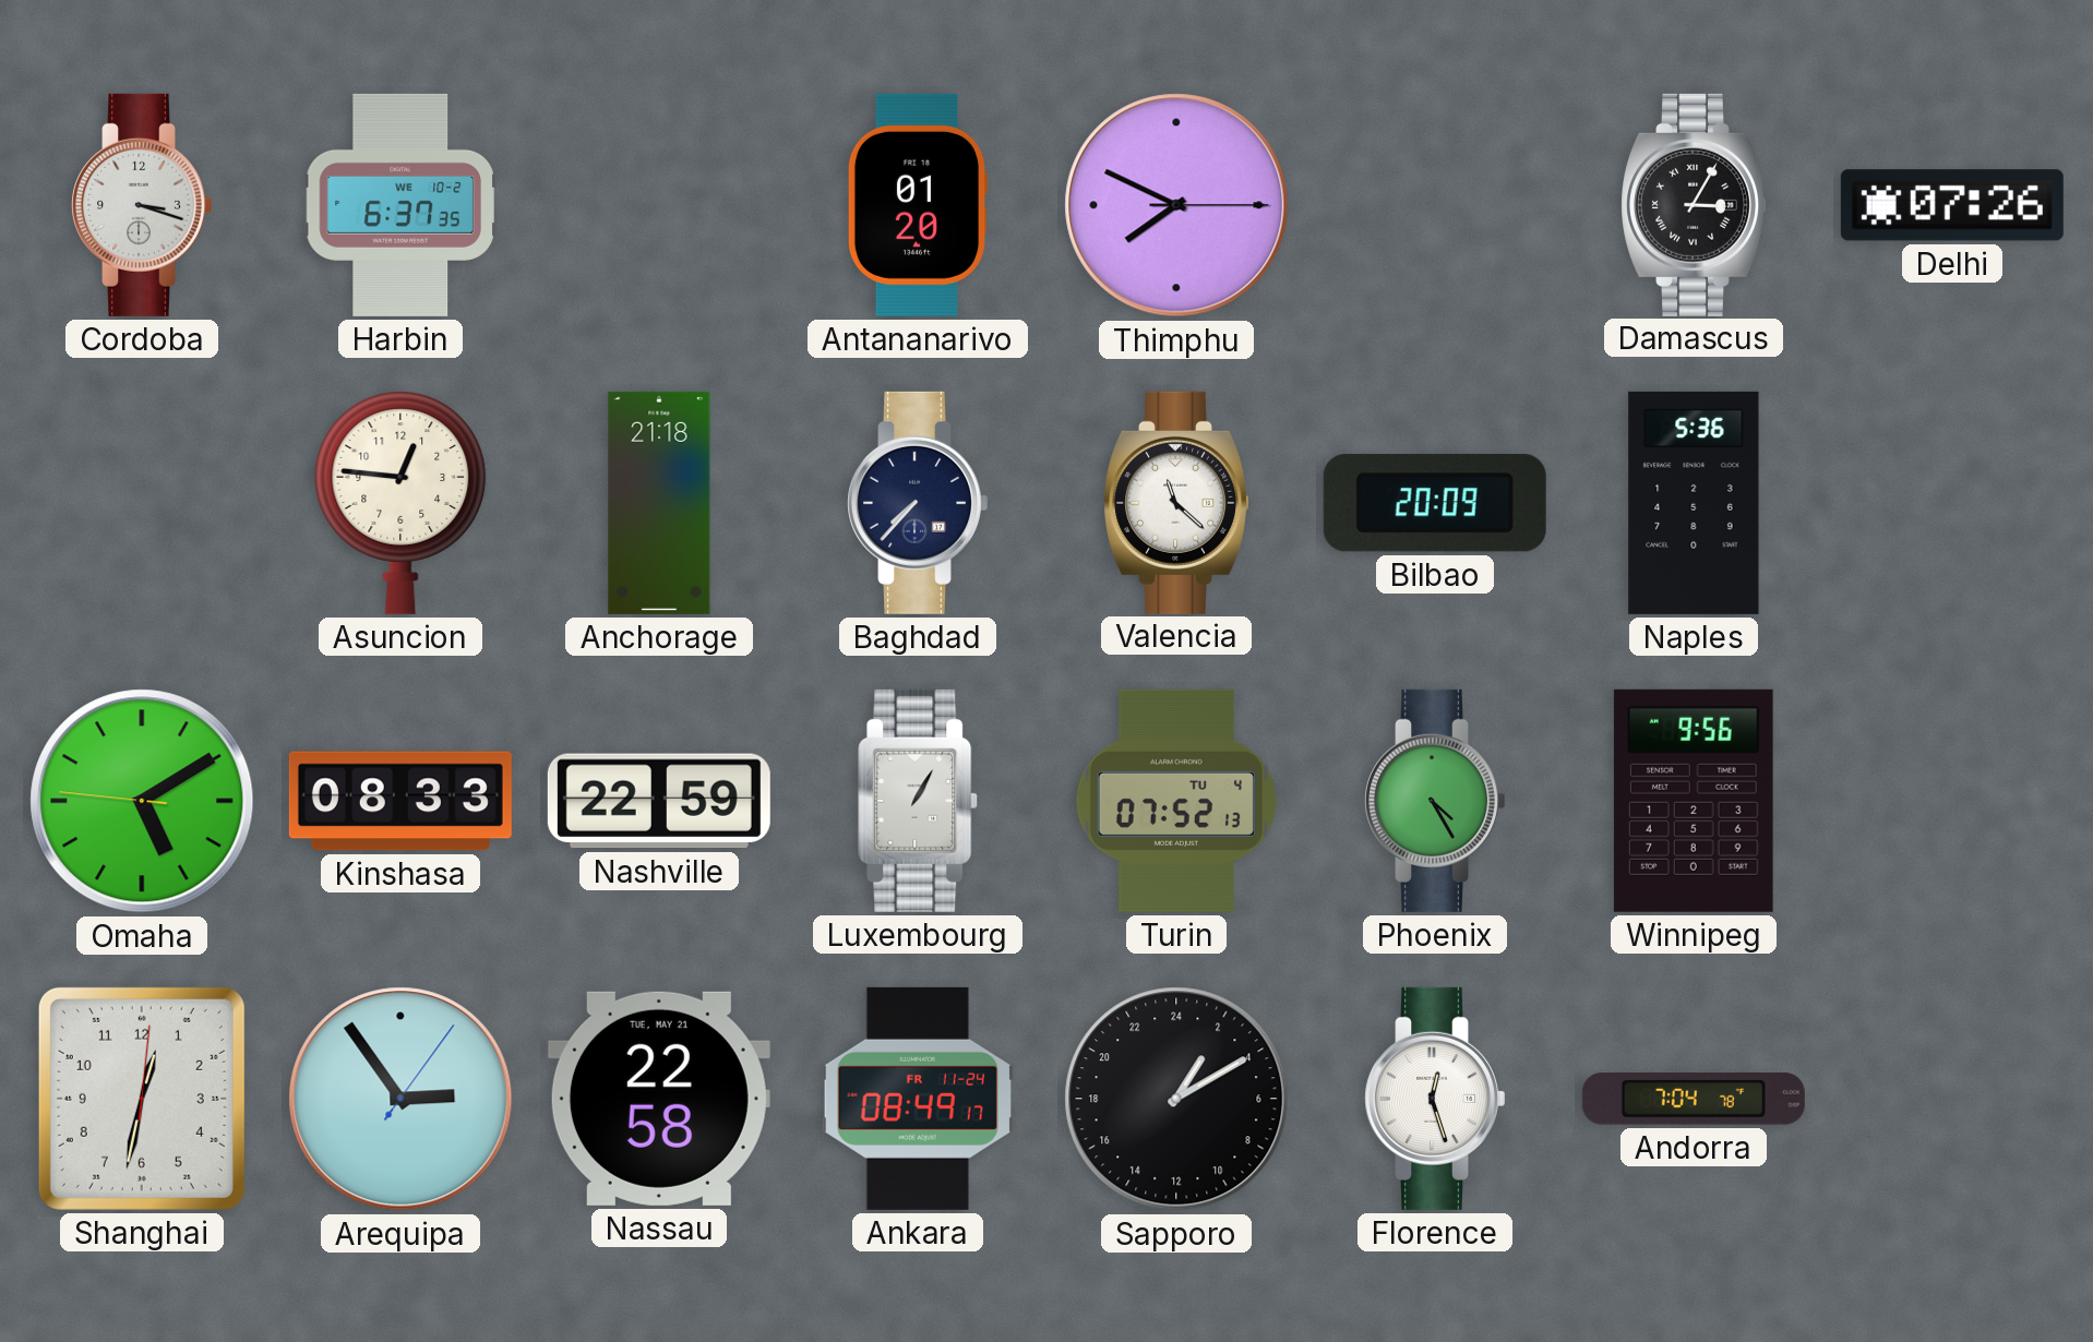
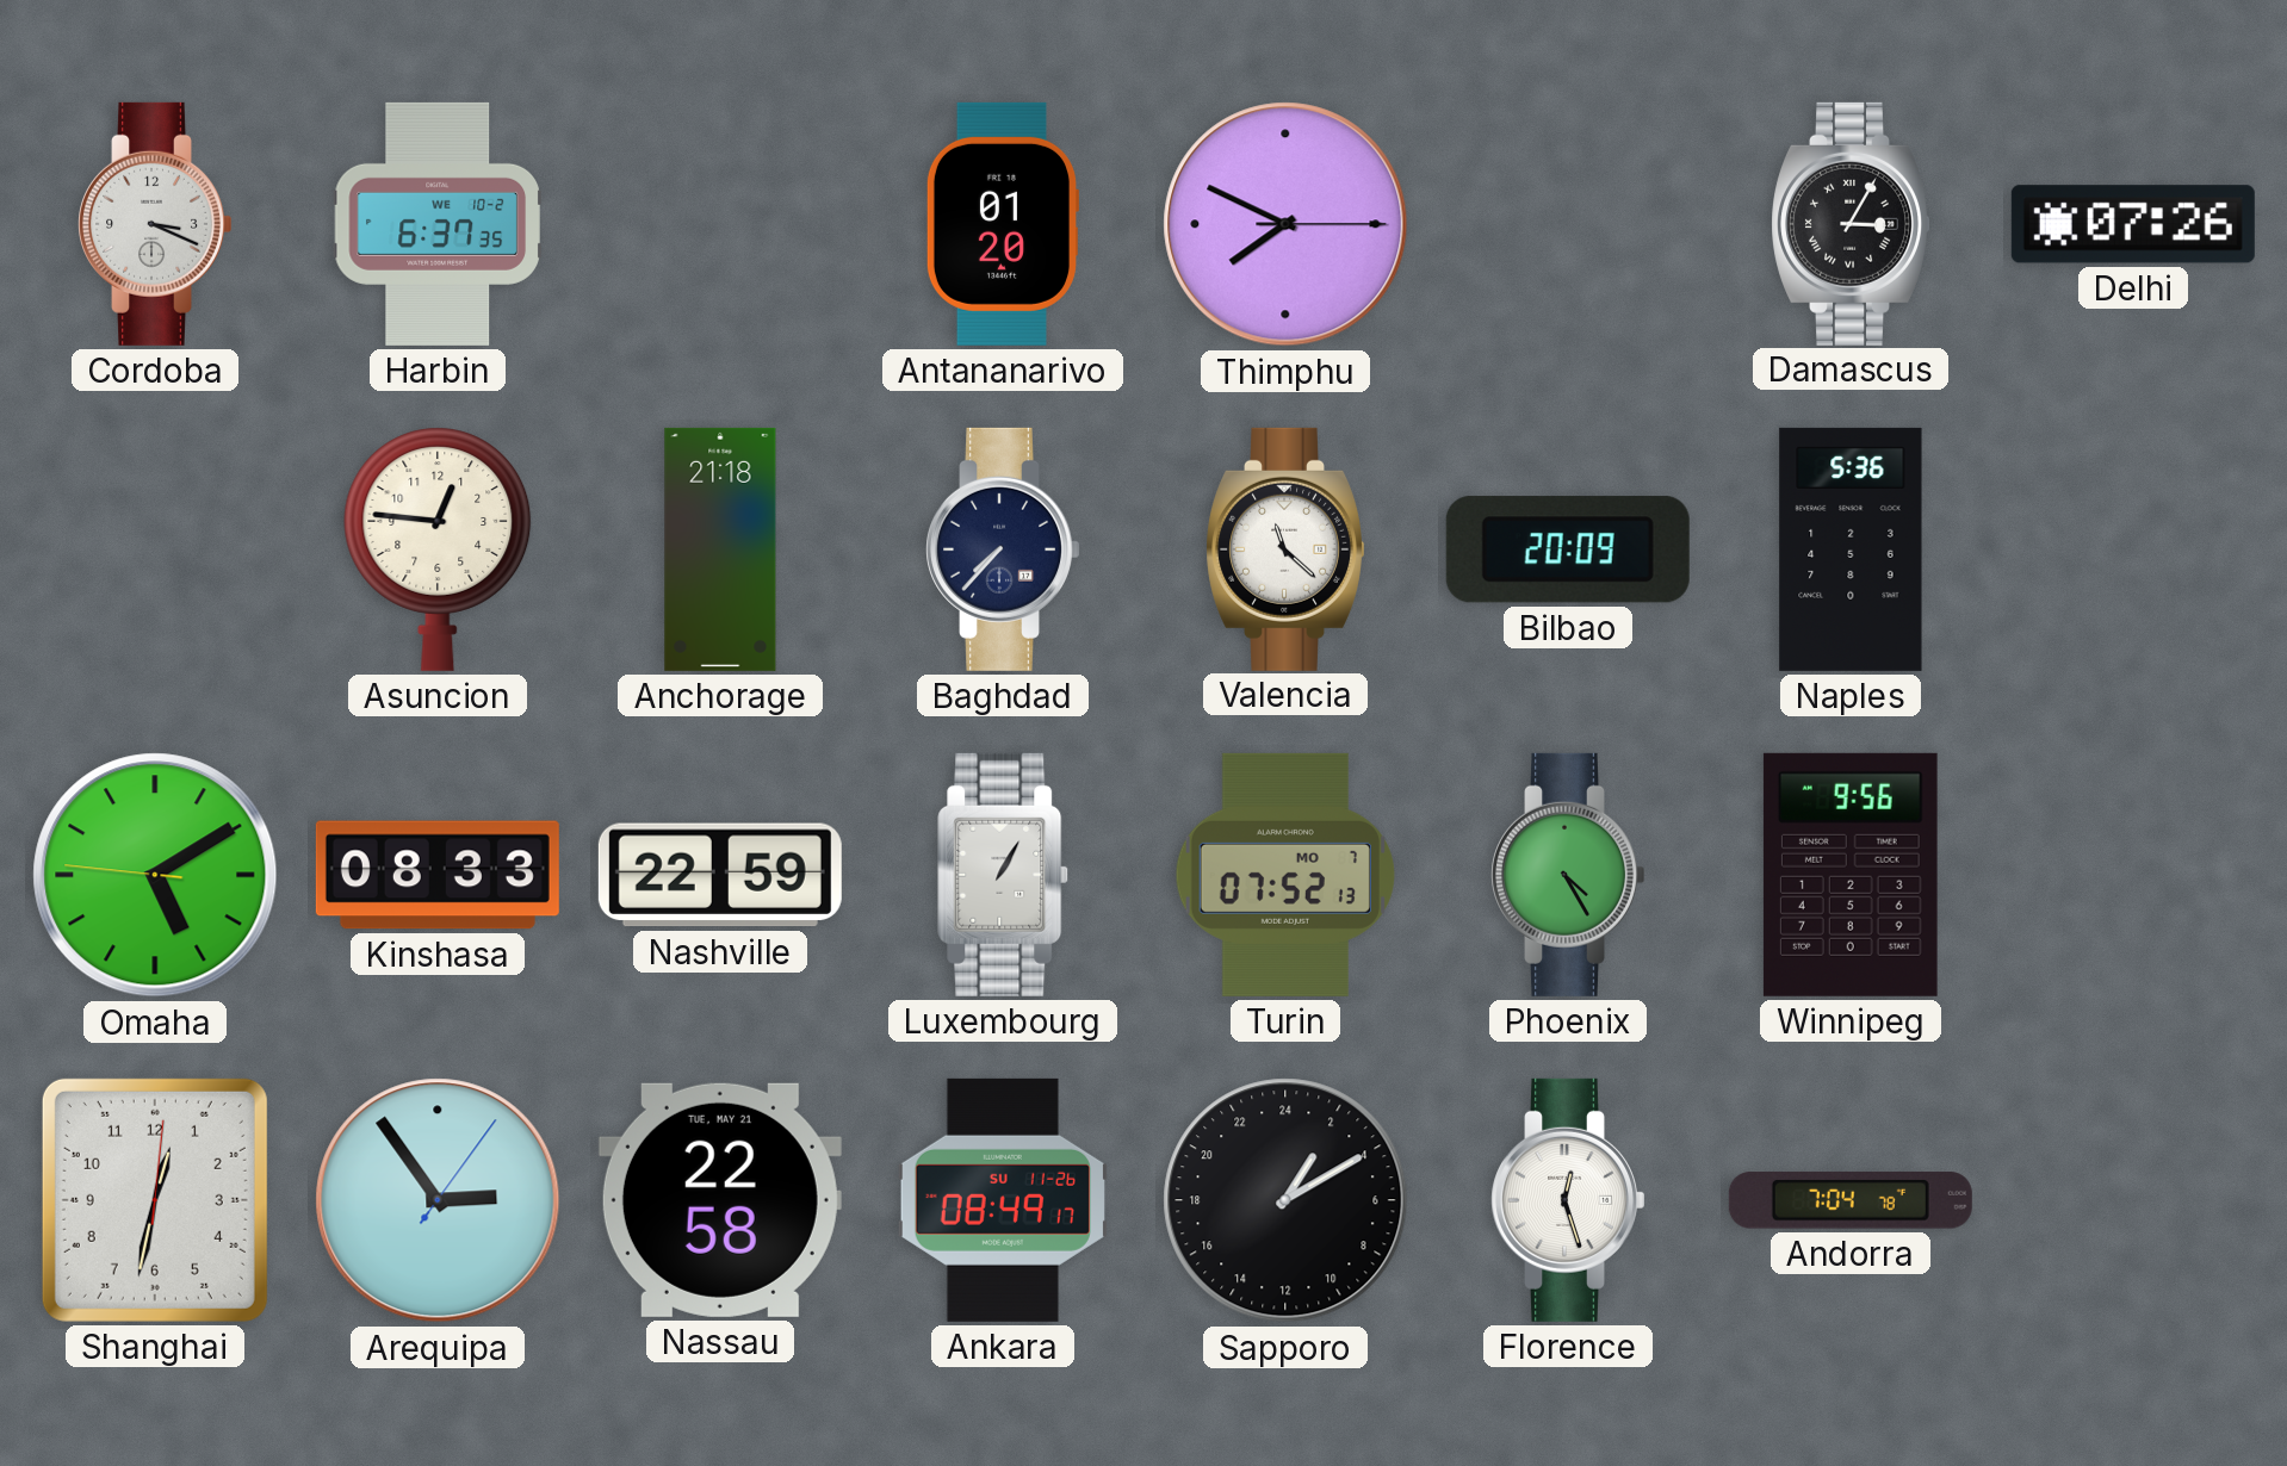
Cordoba: 3:18 -> 3:19 (154, 224)
Turin date: TU 4 -> MO 7 (1285, 875)
Ankara date: FR 11-24 -> SU 11-26 (1003, 1200)
